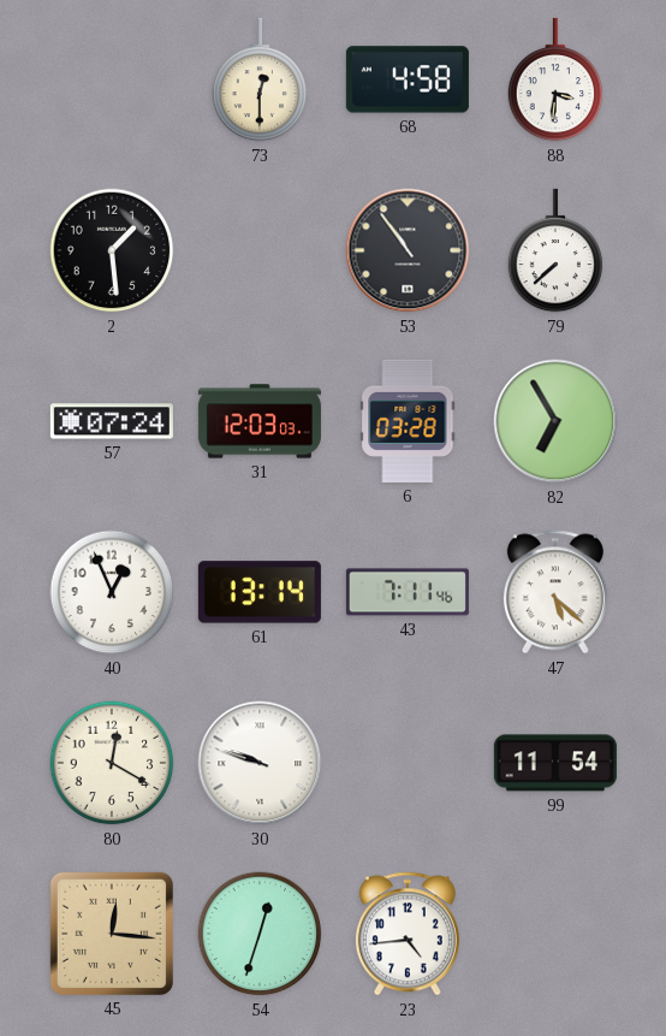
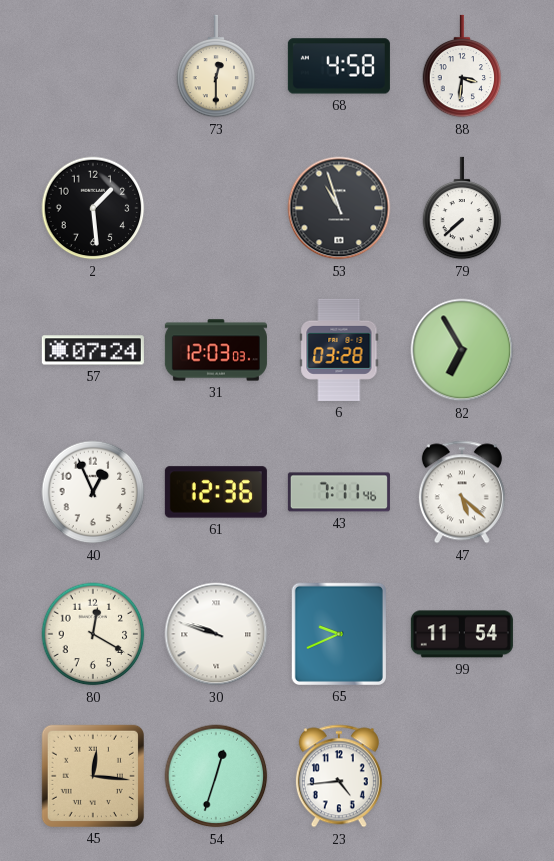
53: 10:54 -> 10:57 (339, 208)
61: 13:14 -> 12:36 (216, 492)
65: none -> 9:41 (339, 634)
